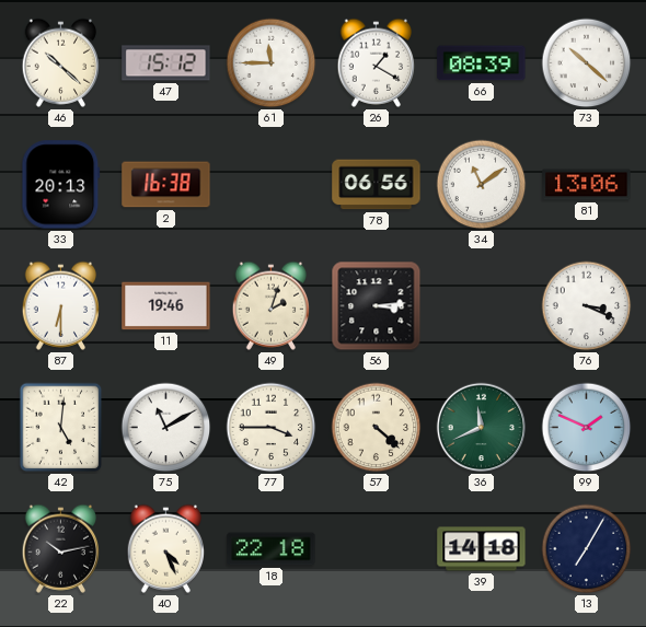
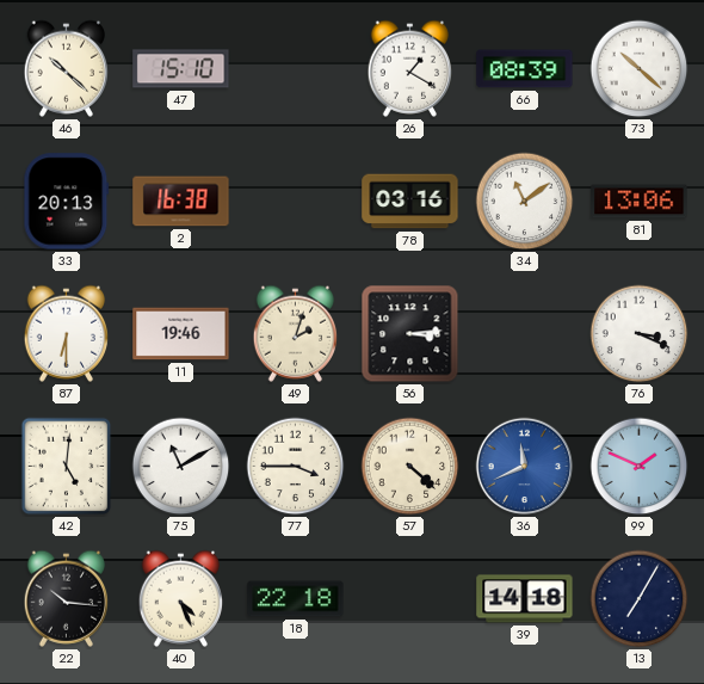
47: 15:12 -> 15:10 (181, 69)
61: 11:45 -> none (272, 63)
78: 06:56 -> 03:16 (410, 202)
36 dial: green -> blue (525, 467)
22: 10:13 -> 10:16 (66, 598)
